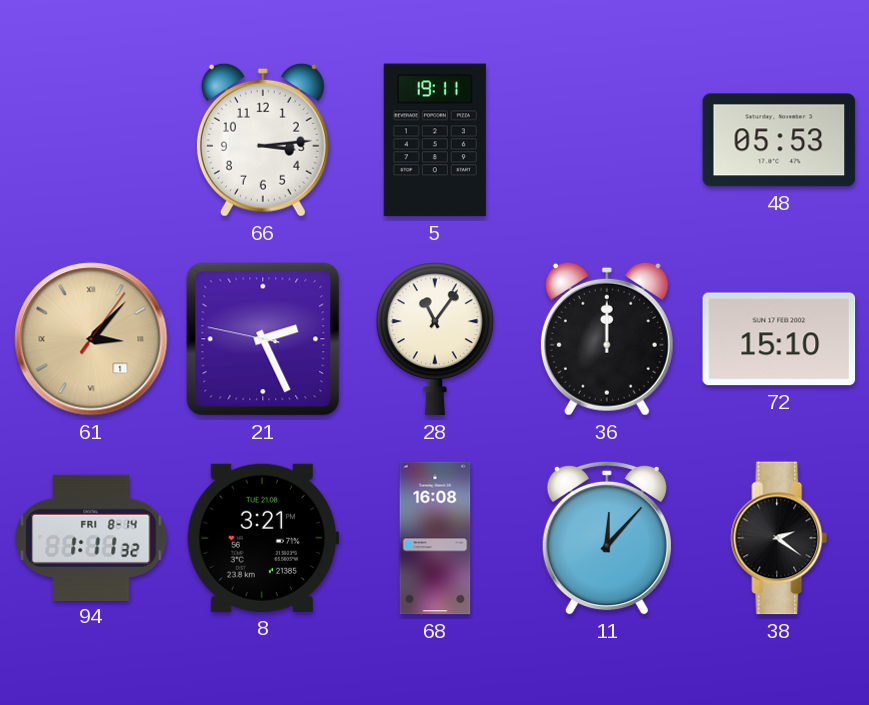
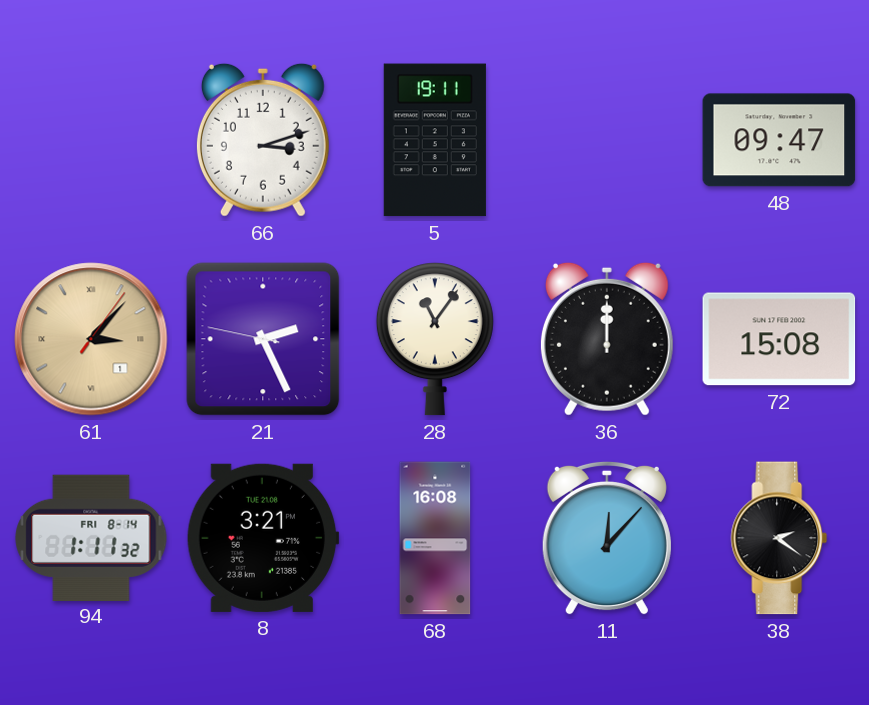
66: 3:14 -> 3:12 (263, 140)
48: 05:53 -> 09:47 (779, 140)
72: 15:10 -> 15:08 (779, 339)
